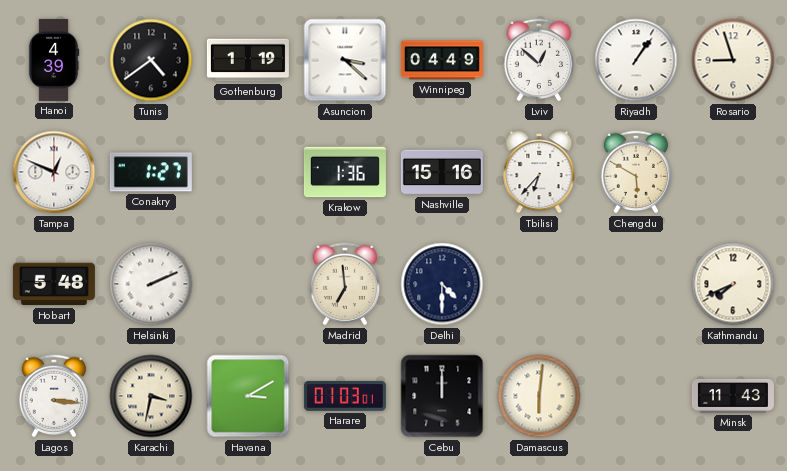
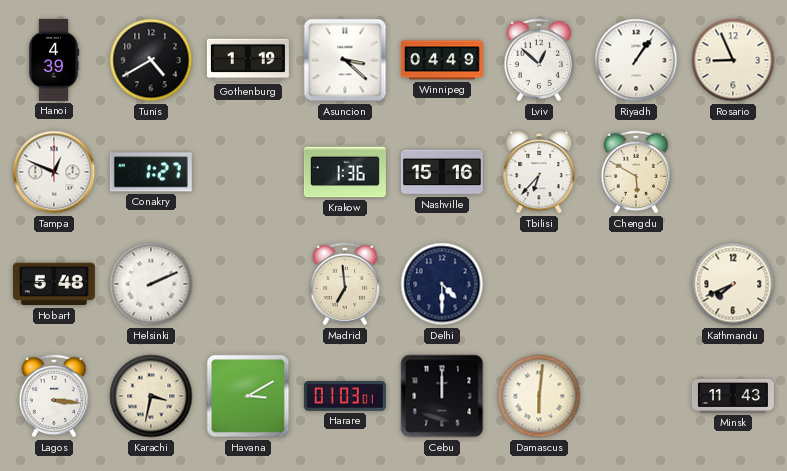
Tunis: 4:39 -> 4:40 (151, 60)
Rosario: 8:57 -> 8:56 (733, 60)
